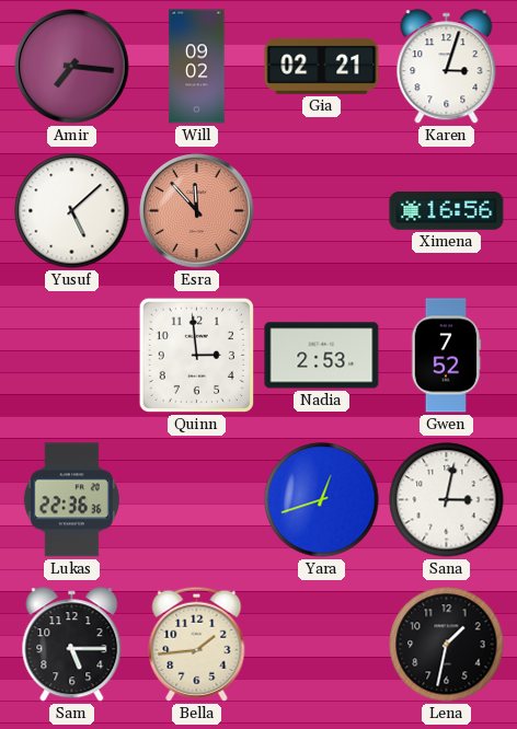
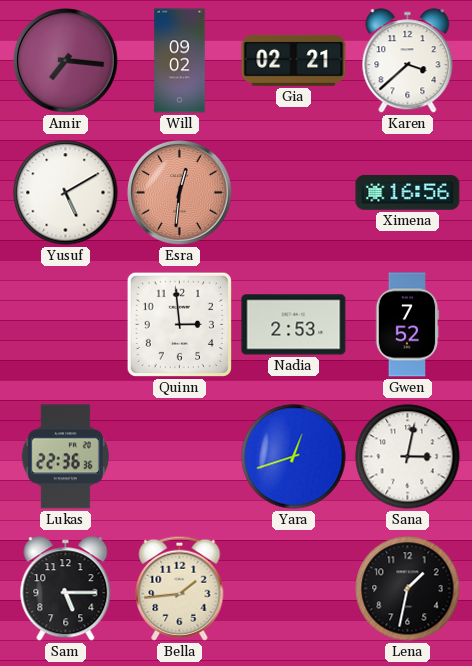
Karen: 3:03 -> 3:38 (408, 61)
Yusuf: 5:08 -> 5:10 (66, 193)
Esra: 11:53 -> 12:31 (180, 193)
